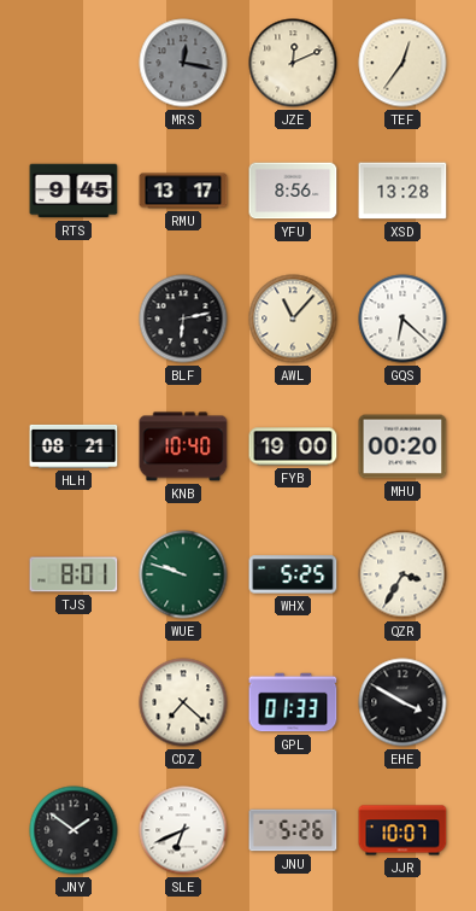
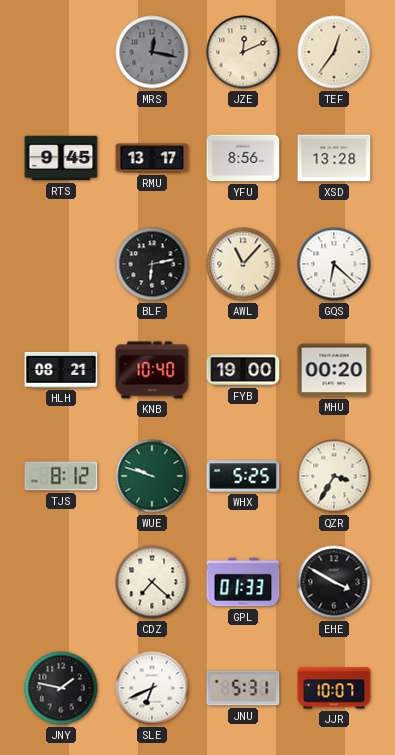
TJS: 8:01 -> 8:12 (61, 476)
JNY: 1:51 -> 1:47 (61, 688)
JNU: 5:26 -> 5:31 (243, 688)
